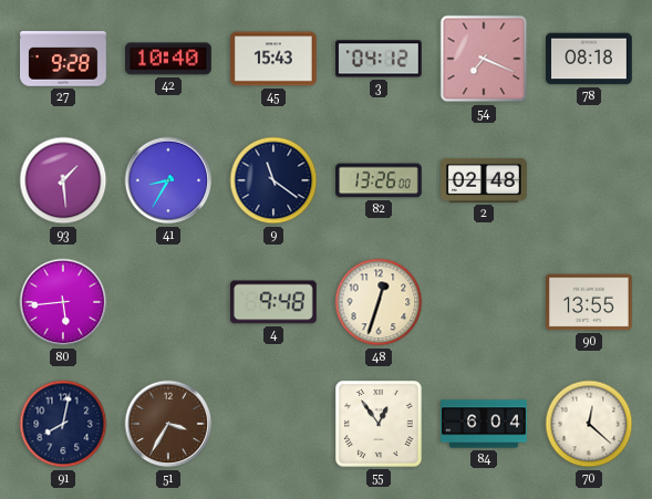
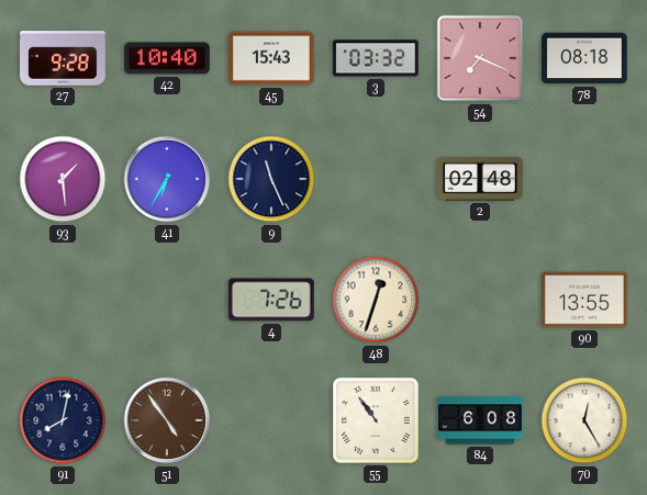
3: 04:12 -> 03:32 (376, 58)
41: 8:35 -> 6:35 (167, 179)
9: 11:21 -> 11:26 (271, 179)
82: 13:26 -> none (380, 180)
80: 5:44 -> none (63, 302)
4: 9:48 -> 7:26 (271, 300)
51: 3:35 -> 4:54 (167, 420)
55: 12:54 -> 10:54 (377, 421)
84: 6:04 -> 6:08 (480, 420)
70: 12:22 -> 12:25 (584, 420)
